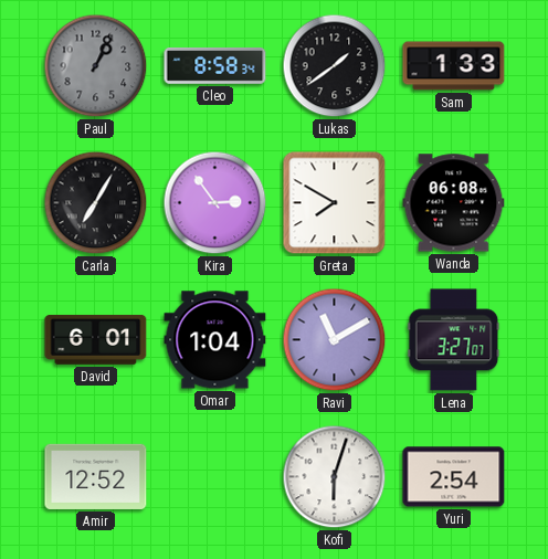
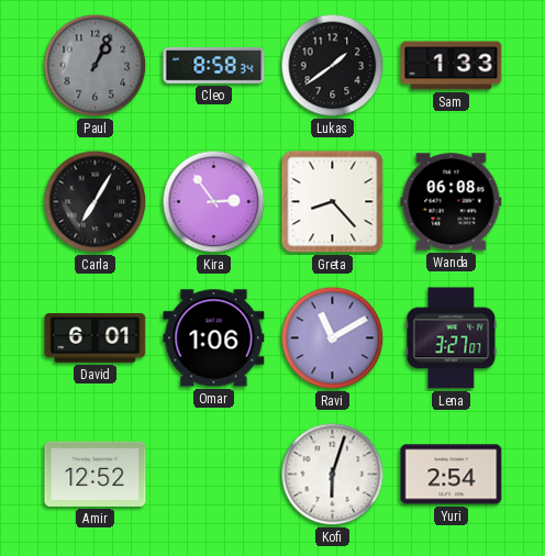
Greta: 7:50 -> 8:23 (333, 202)
Omar: 1:04 -> 1:06 (214, 338)
